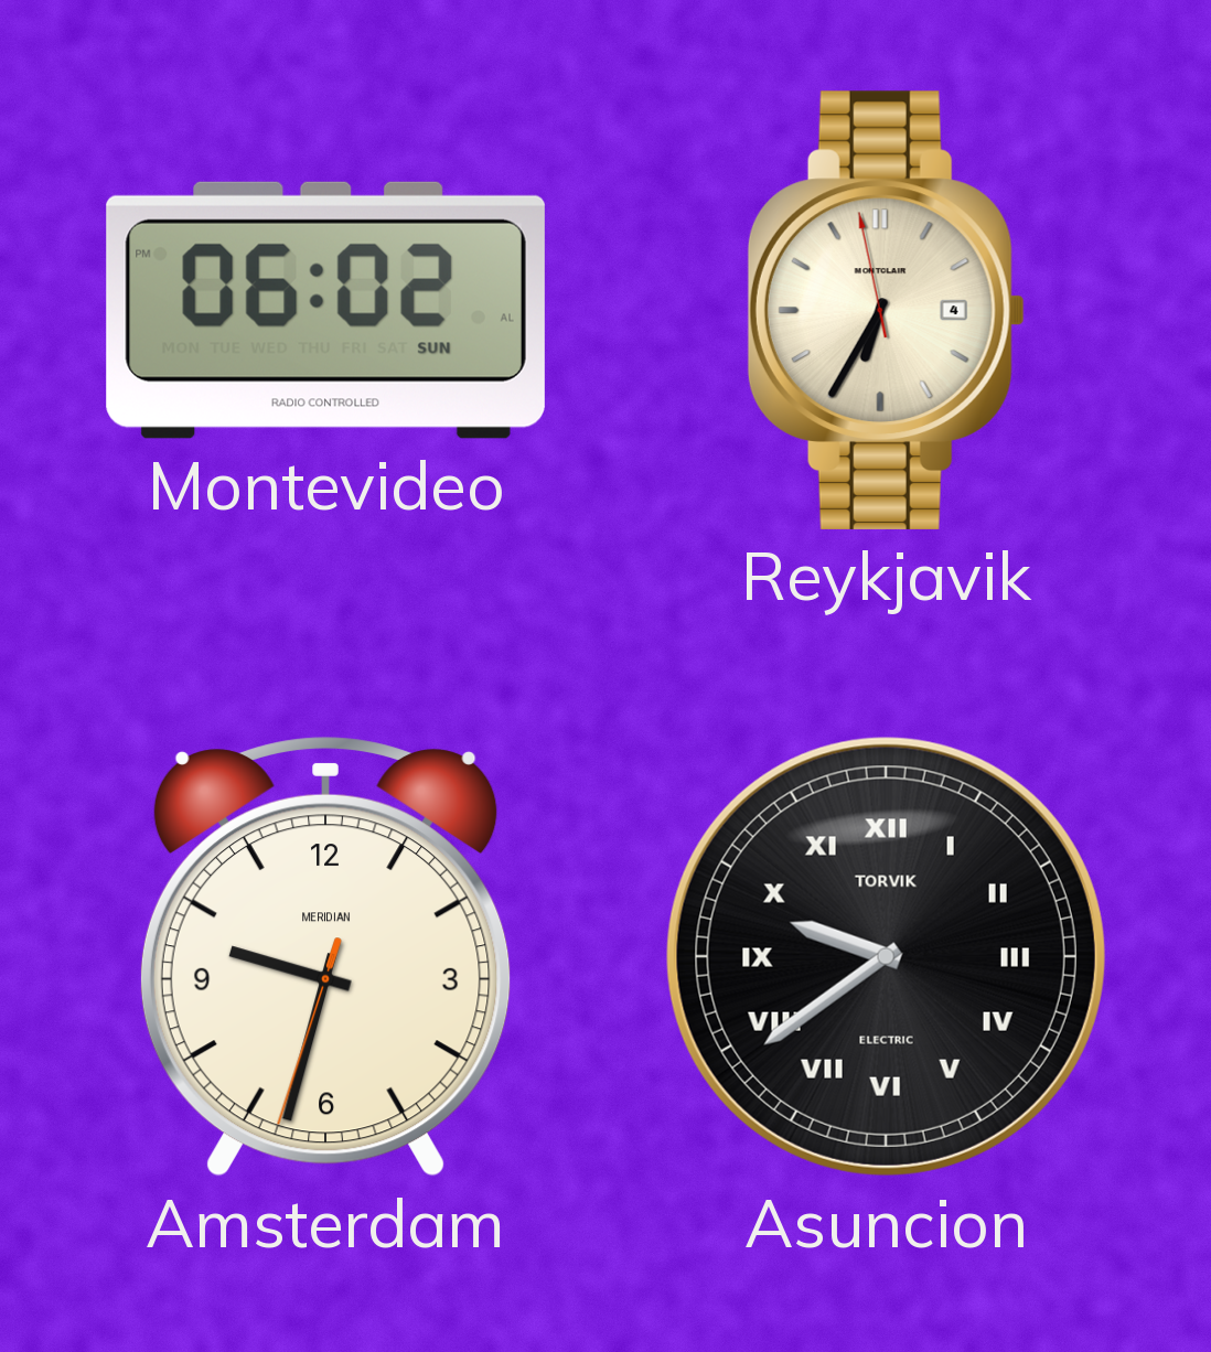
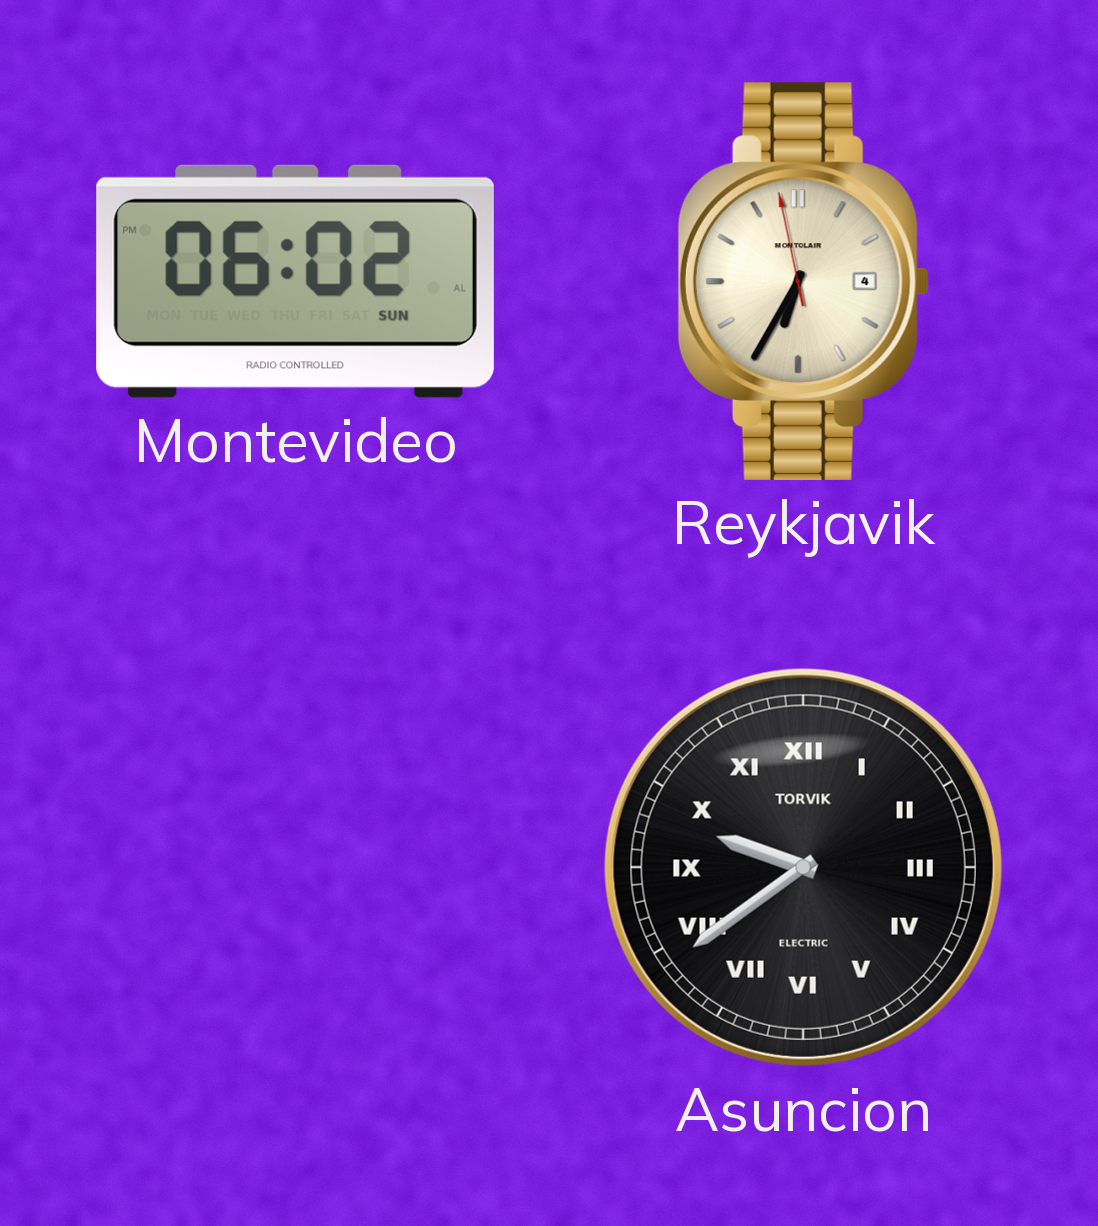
Amsterdam: 9:32 -> none (325, 956)
